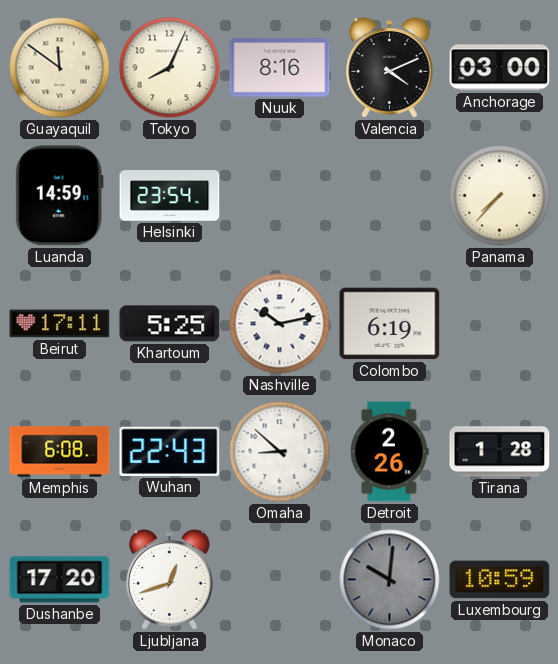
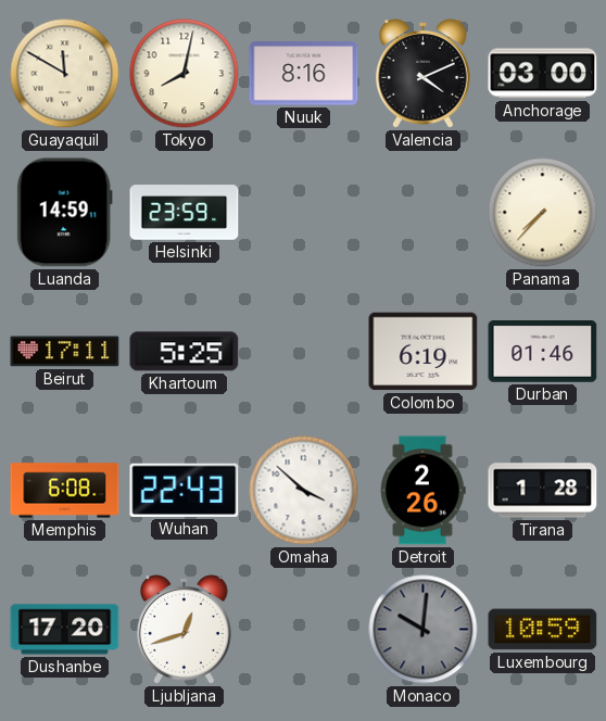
Guayaquil: 11:51 -> 11:50 (65, 74)
Tokyo: 8:04 -> 8:02 (185, 74)
Helsinki: 23:54 -> 23:59 (185, 213)
Nashville: 10:13 -> none (280, 324)
Durban: none -> 01:46 (543, 352)
Omaha: 8:52 -> 3:52 (304, 491)
